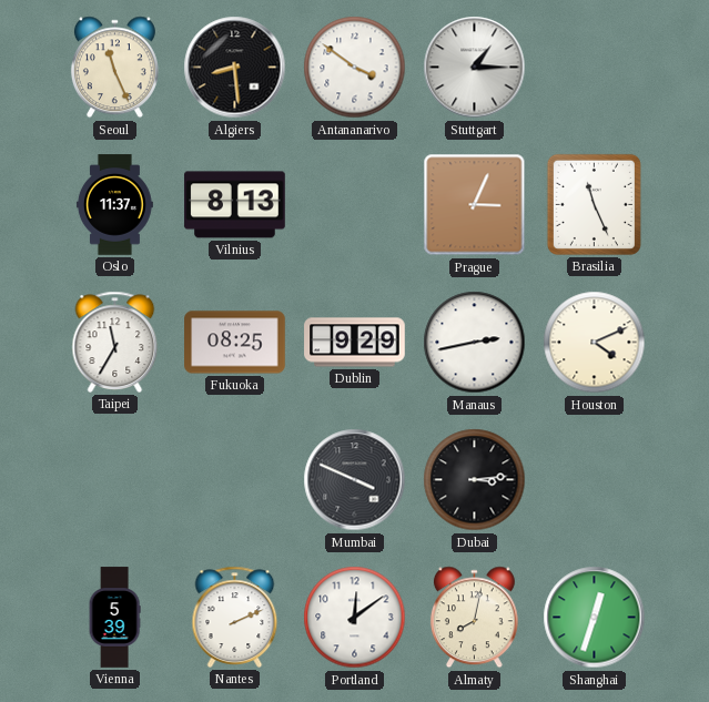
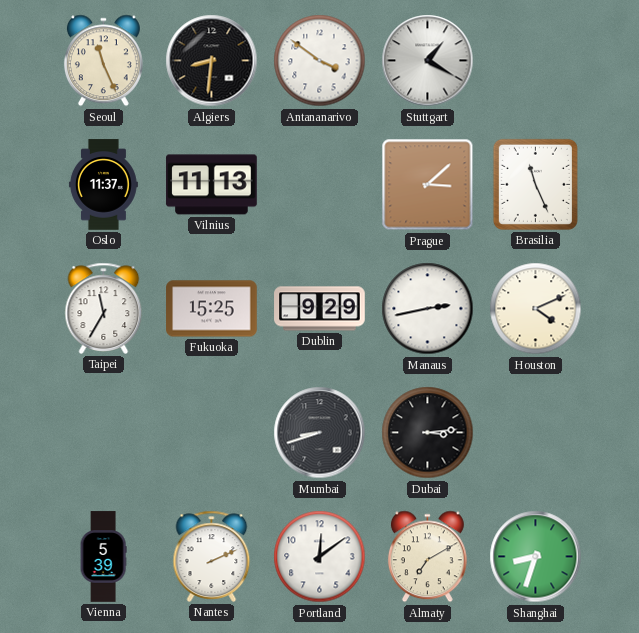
Algiers: 8:29 -> 8:31 (212, 61)
Stuttgart: 1:15 -> 1:20 (428, 61)
Vilnius: 8:13 -> 11:13 (212, 185)
Prague: 3:04 -> 3:08 (428, 185)
Fukuoka: 08:25 -> 15:25 (212, 309)
Mumbai: 3:49 -> 8:42 (320, 433)
Almaty: 8:02 -> 7:10 (427, 557)
Shanghai: 12:33 -> 8:33 (536, 557)
